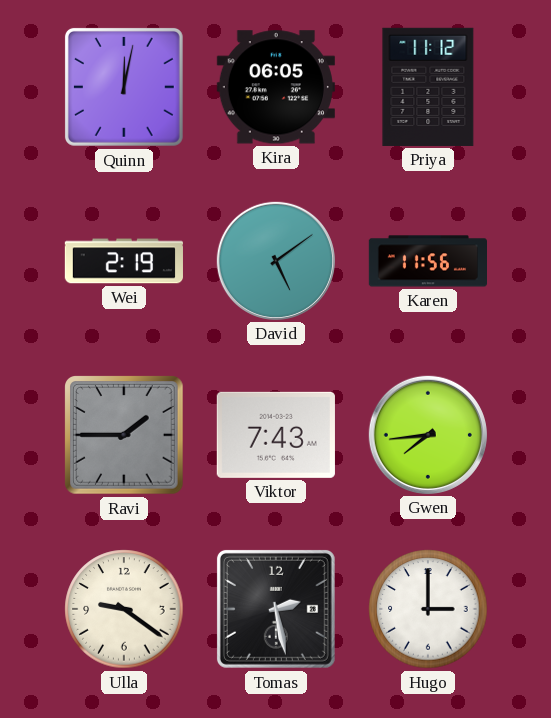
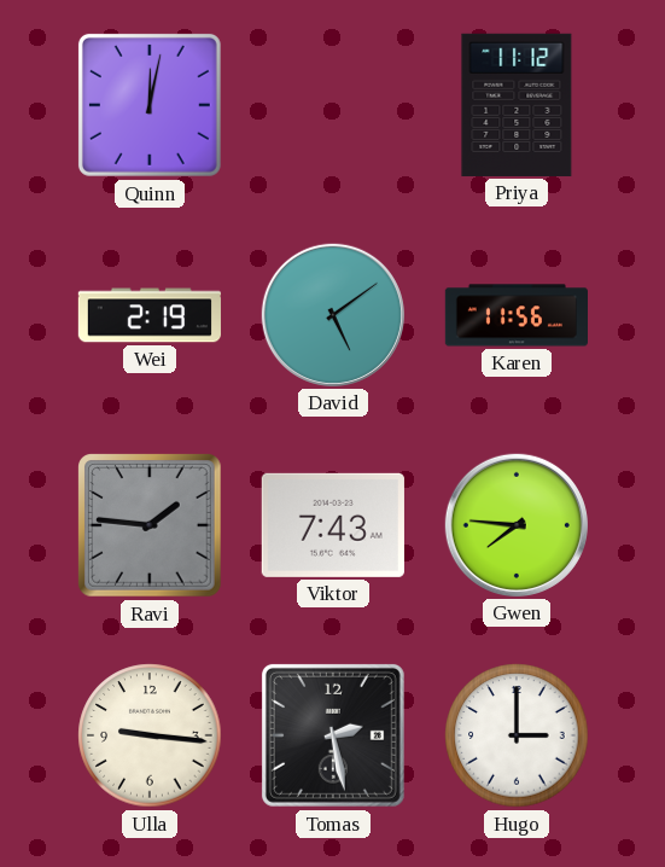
Kira: 06:05 -> none (276, 87)
Ravi: 1:45 -> 1:46 (151, 526)
Gwen: 7:44 -> 7:46 (517, 525)
Ulla: 9:21 -> 9:16 (150, 735)
